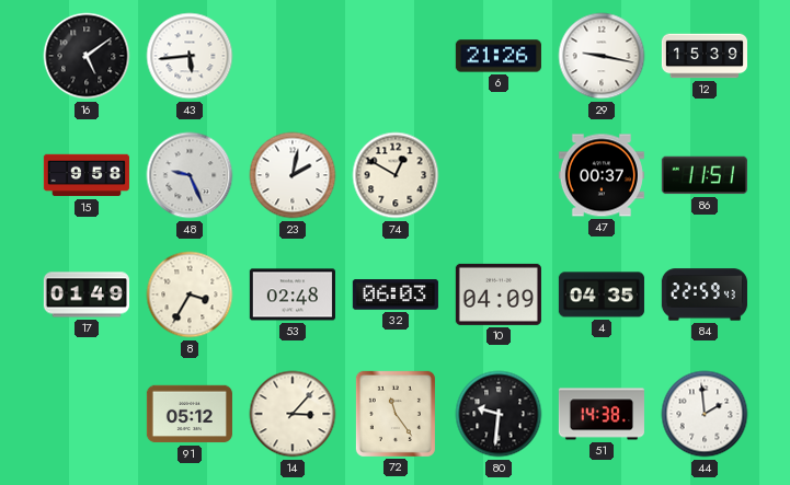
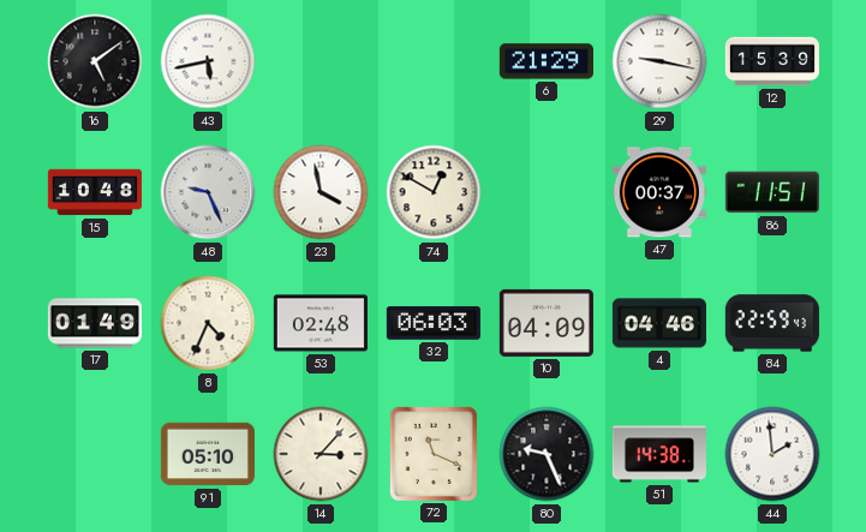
43: 5:44 -> 5:43 (208, 61)
6: 21:26 -> 21:29 (547, 61)
15: 9:58 -> 10:48 (95, 192)
23: 2:02 -> 3:58 (321, 192)
8: 3:35 -> 4:34 (208, 323)
4: 04:35 -> 04:46 (659, 323)
91: 05:12 -> 05:10 (208, 454)
72: 11:24 -> 11:19 (434, 454)
80: 9:31 -> 9:26 (547, 454)
